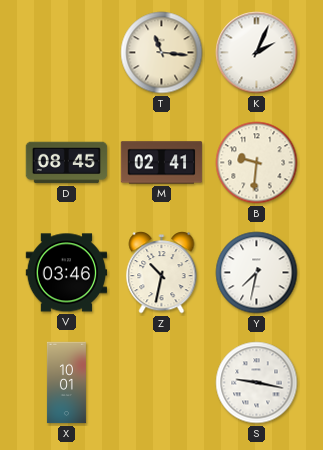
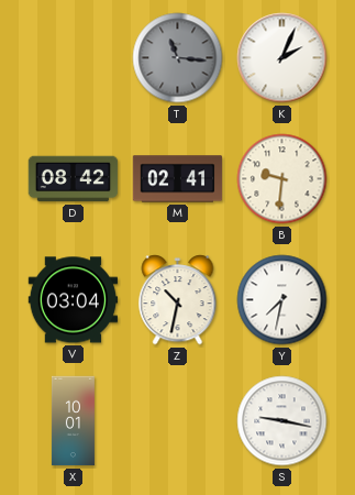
T dial: cream -> grey (178, 58)
D: 08:45 -> 08:42 (74, 179)
V: 03:46 -> 03:04 (74, 300)
